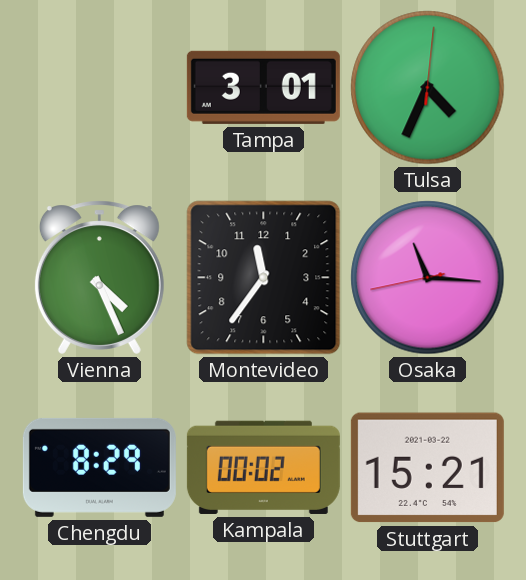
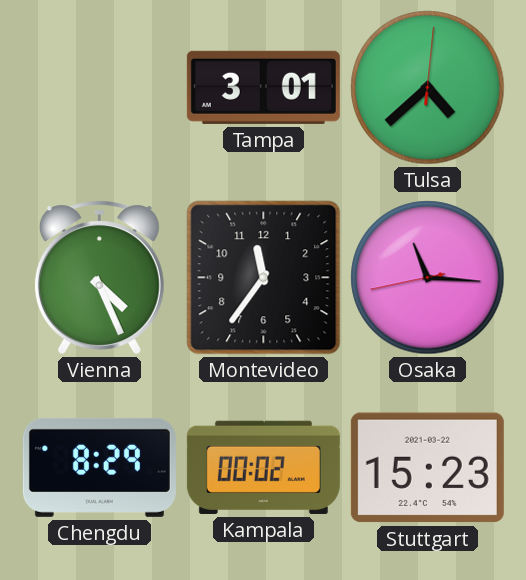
Tulsa: 4:34 -> 4:38 (428, 88)
Stuttgart: 15:21 -> 15:23 (427, 468)
